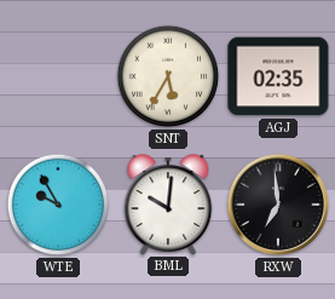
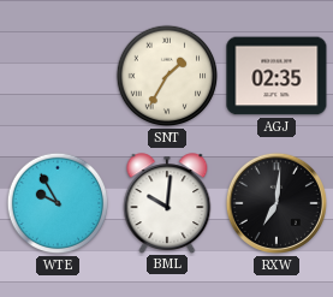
SNT: 5:35 -> 1:35 (167, 76)
RXW: 6:59 -> 7:01 (276, 203)
